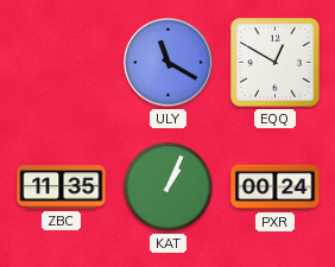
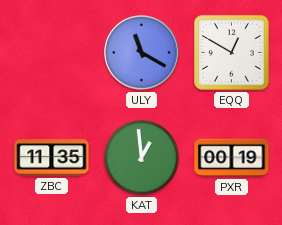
KAT: 1:04 -> 12:59 (141, 157)
PXR: 00:24 -> 00:19 (232, 158)
